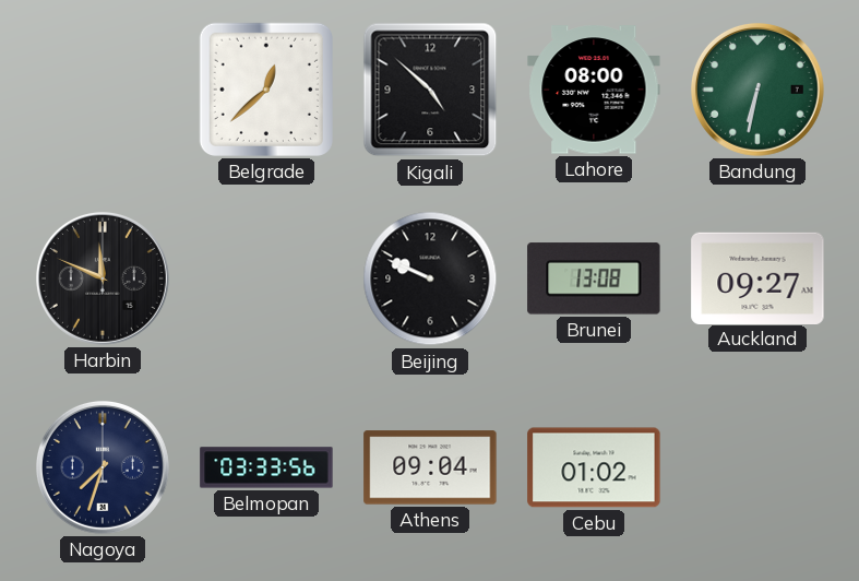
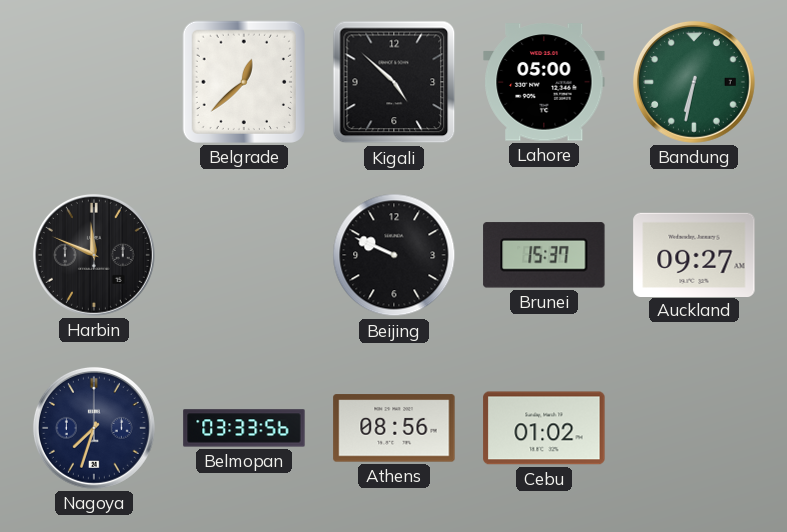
Lahore: 08:00 -> 05:00 (544, 82)
Brunei: 13:08 -> 15:37 (544, 255)
Athens: 09:04 -> 08:56 (394, 428)
